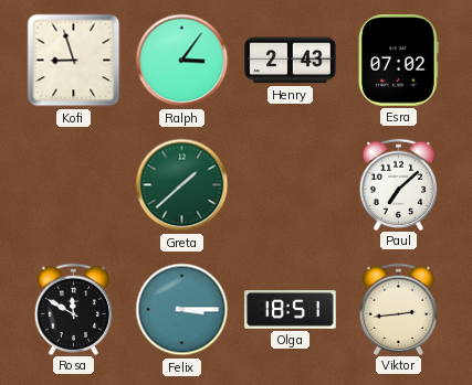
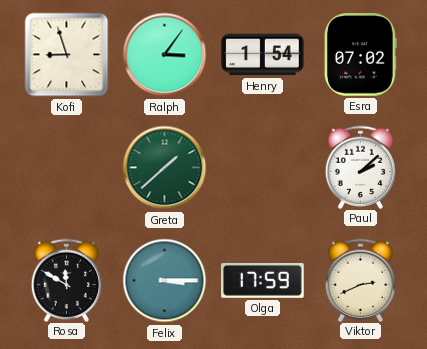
Henry: 2:43 -> 1:54 (263, 55)
Paul: 7:08 -> 2:08 (361, 167)
Olga: 18:51 -> 17:59 (263, 281)
Viktor: 2:44 -> 2:41 (361, 280)
